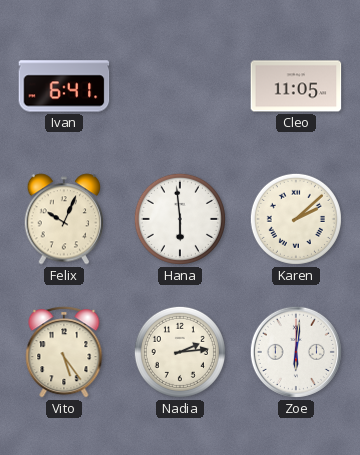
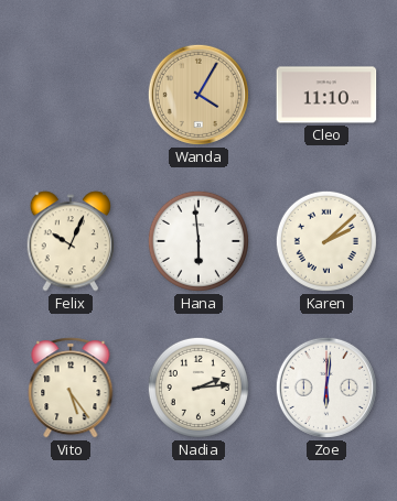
Ivan: 6:41 -> none (64, 86)
Wanda: none -> 4:05 (198, 95)
Cleo: 11:05 -> 11:10 (326, 95)
